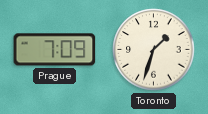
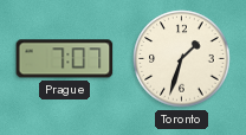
Prague: 7:09 -> 7:07 (65, 59)
